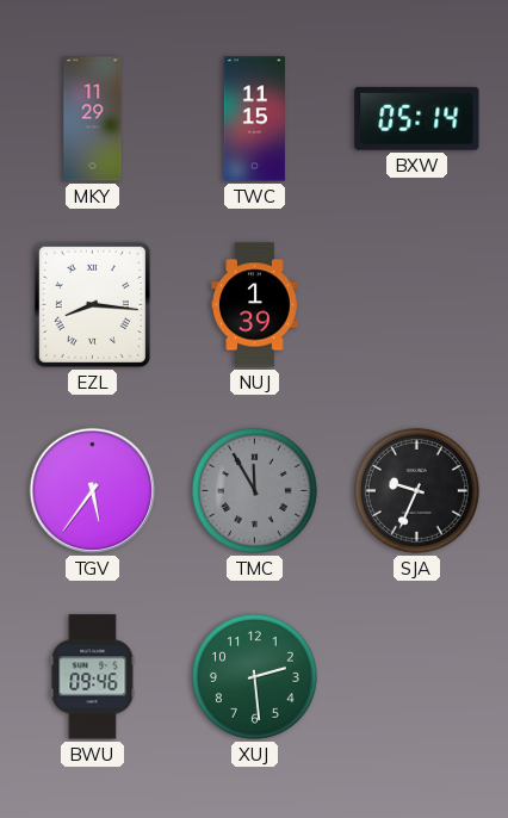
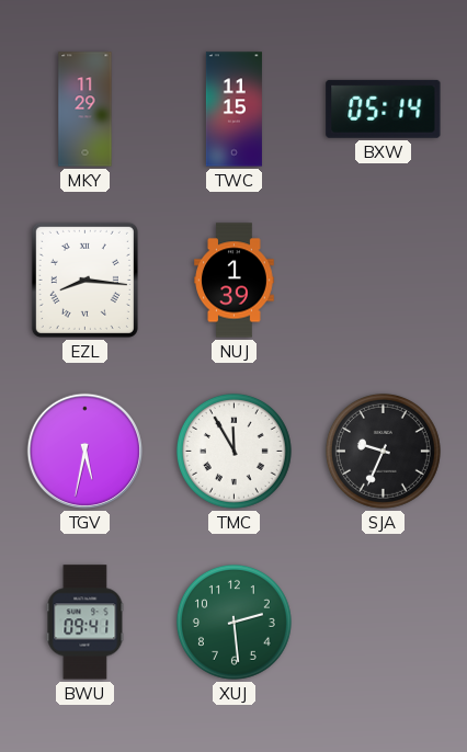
TGV: 5:36 -> 5:32 (84, 451)
TMC dial: grey -> white (233, 451)
BWU: 09:46 -> 09:41 (86, 623)
